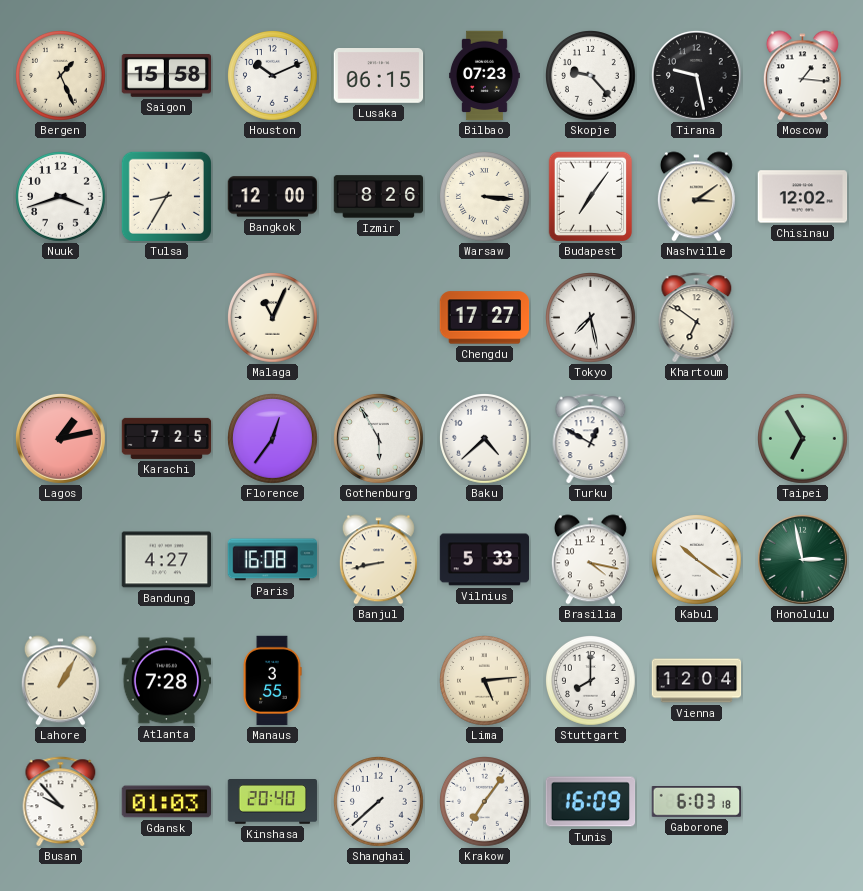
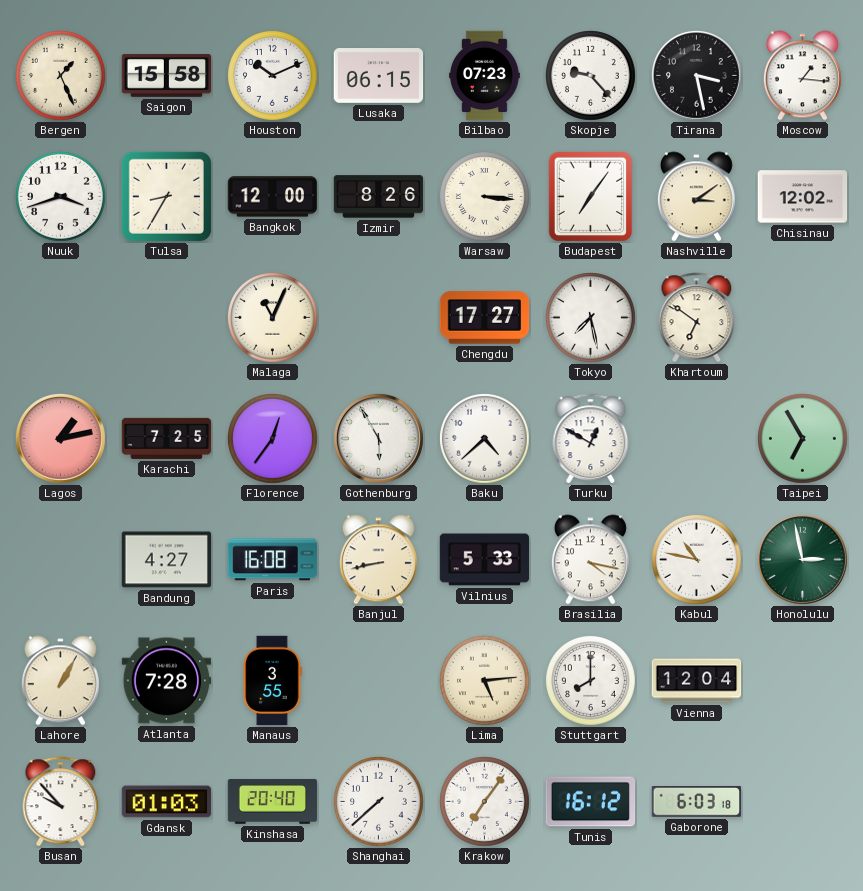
Tirana: 9:28 -> 3:28 (697, 76)
Kabul: 10:21 -> 10:47 (697, 560)
Tunis: 16:09 -> 16:12 (591, 802)
